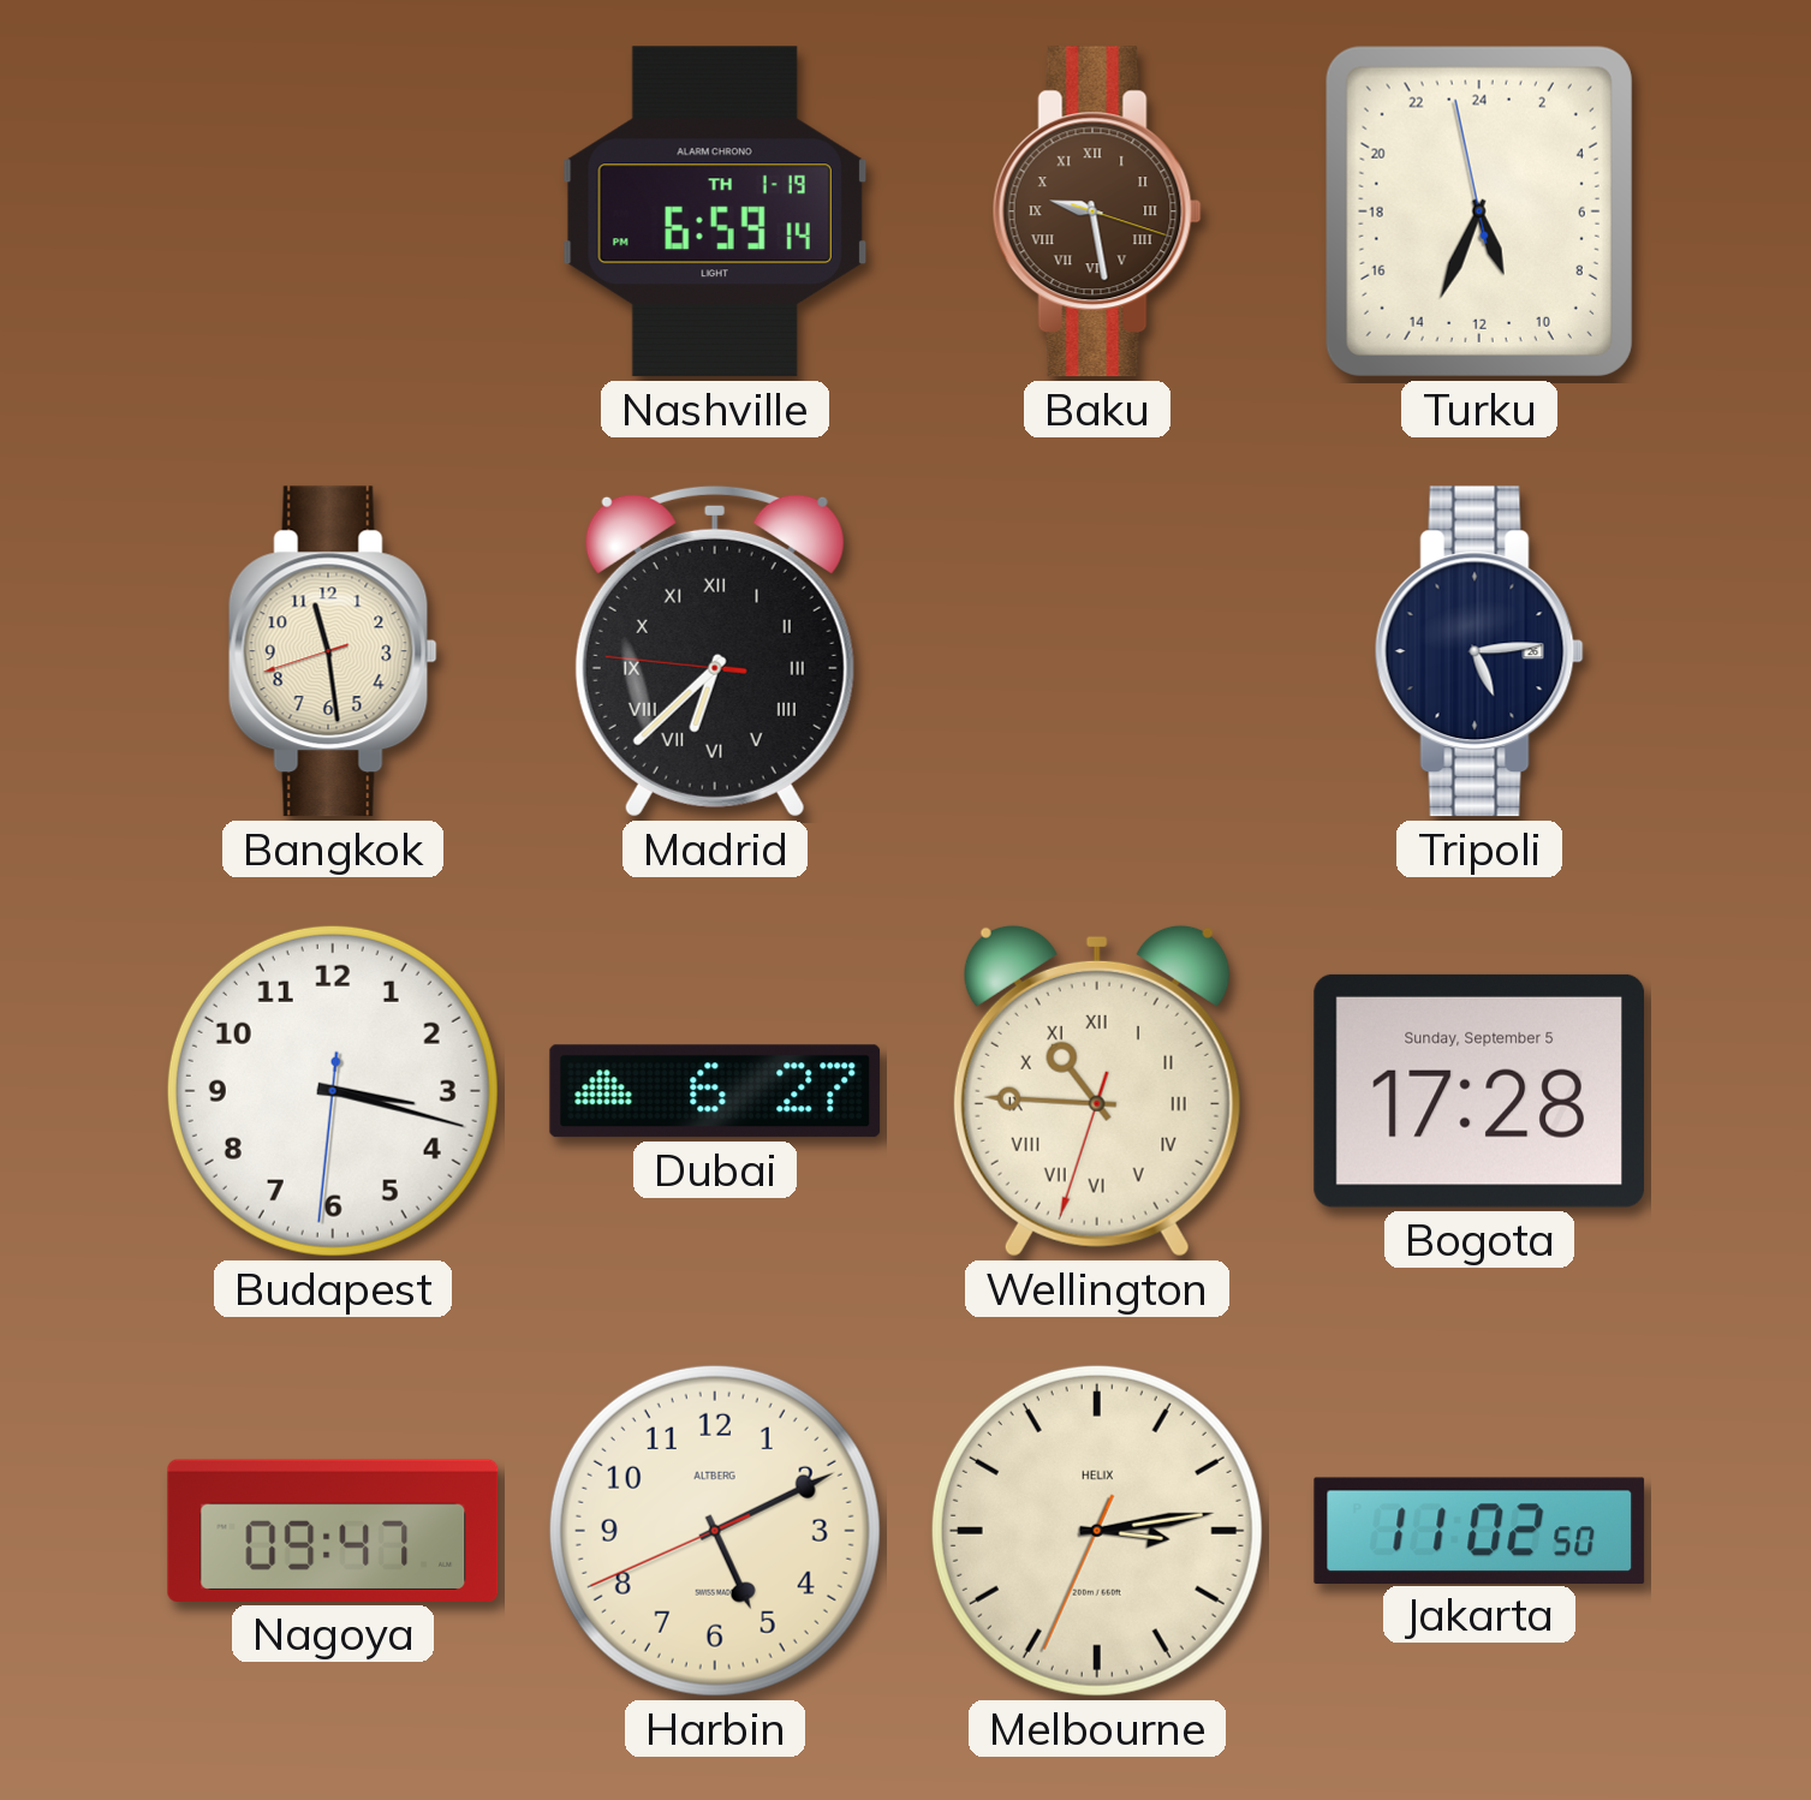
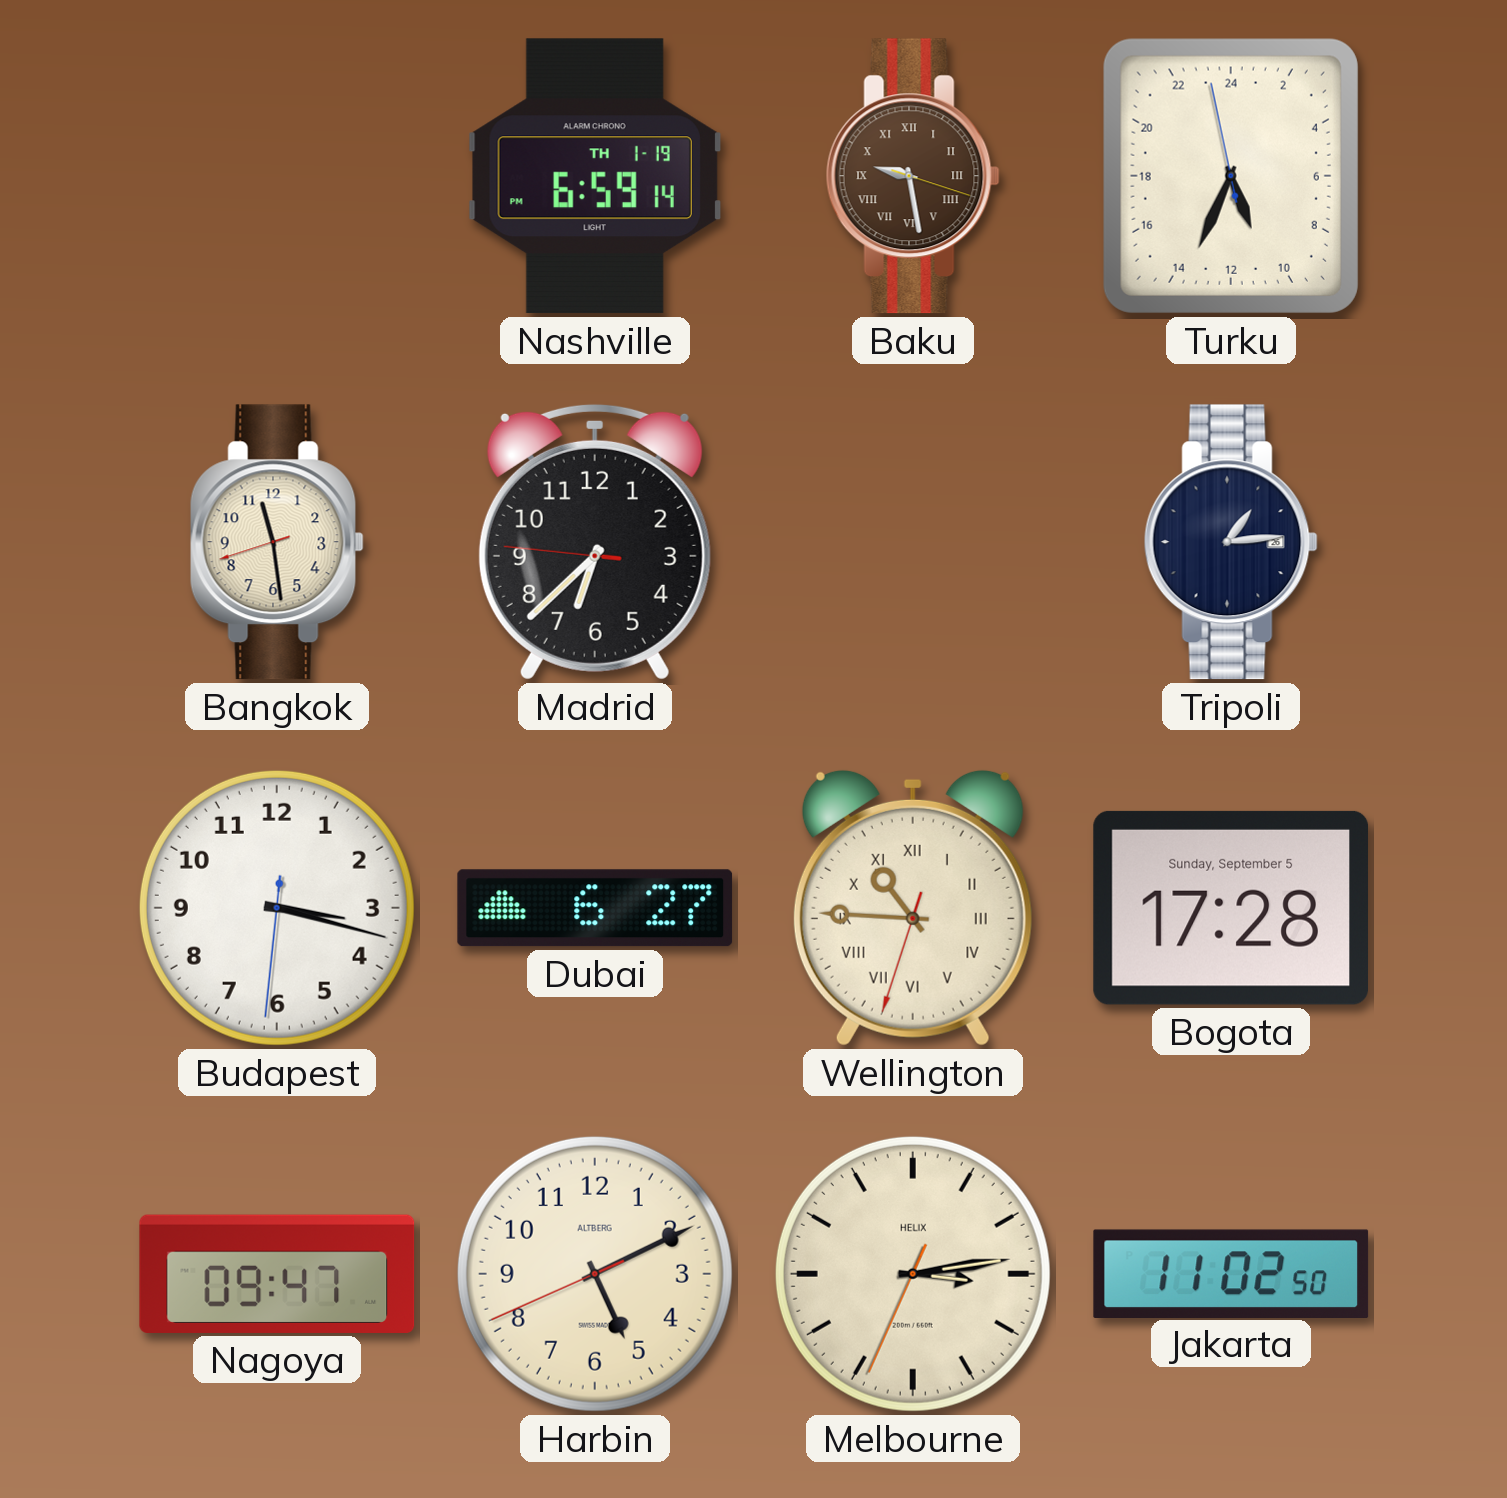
Madrid numerals: Roman -> Arabic (595, 542)
Tripoli: 5:14 -> 1:14 (1231, 542)
